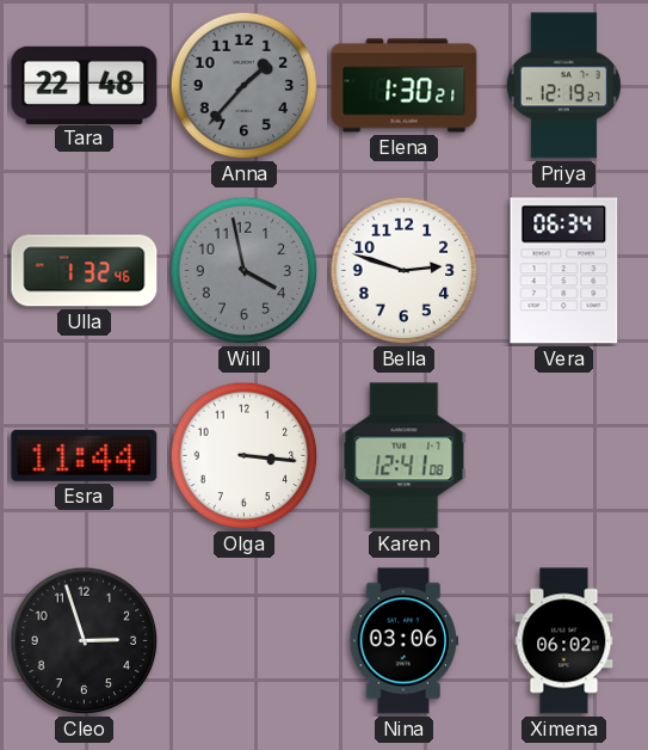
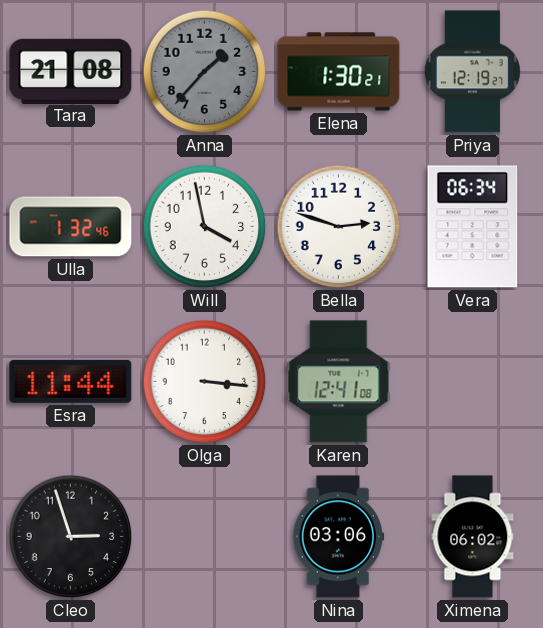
Tara: 22:48 -> 21:08 (71, 71)
Will dial: grey -> white (205, 227)
